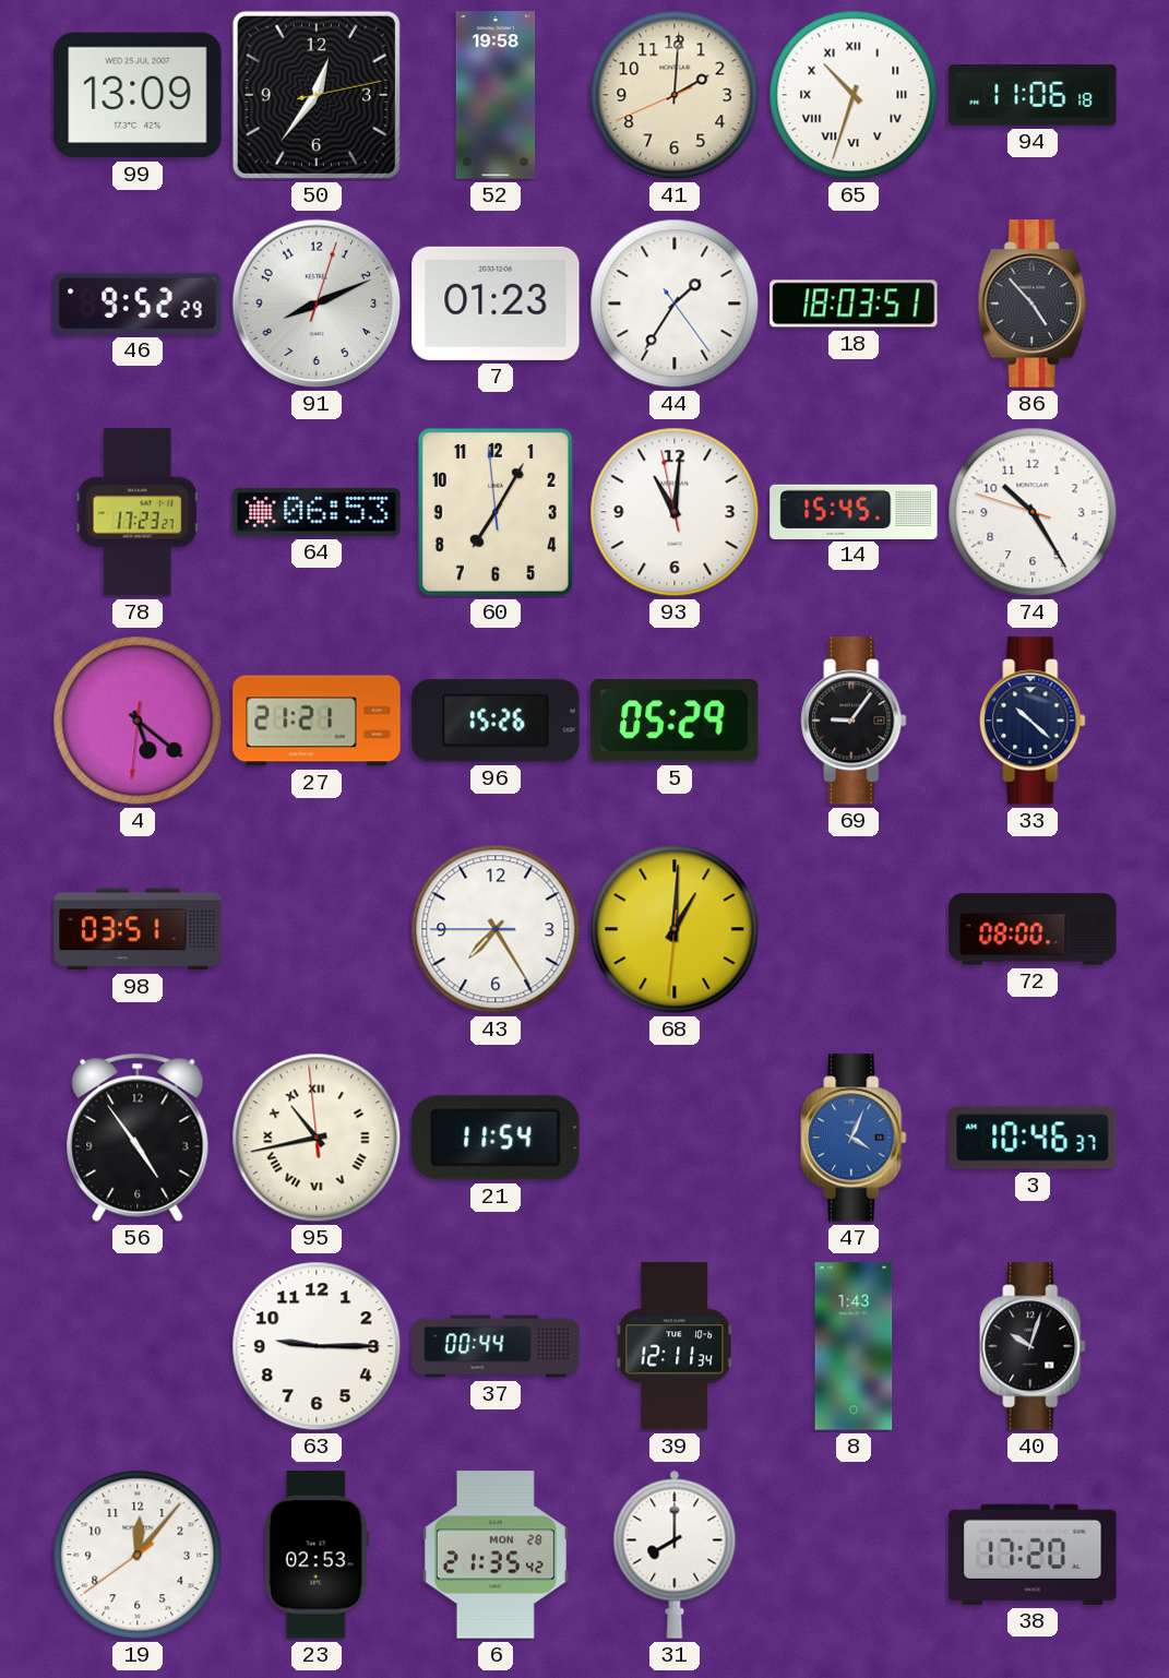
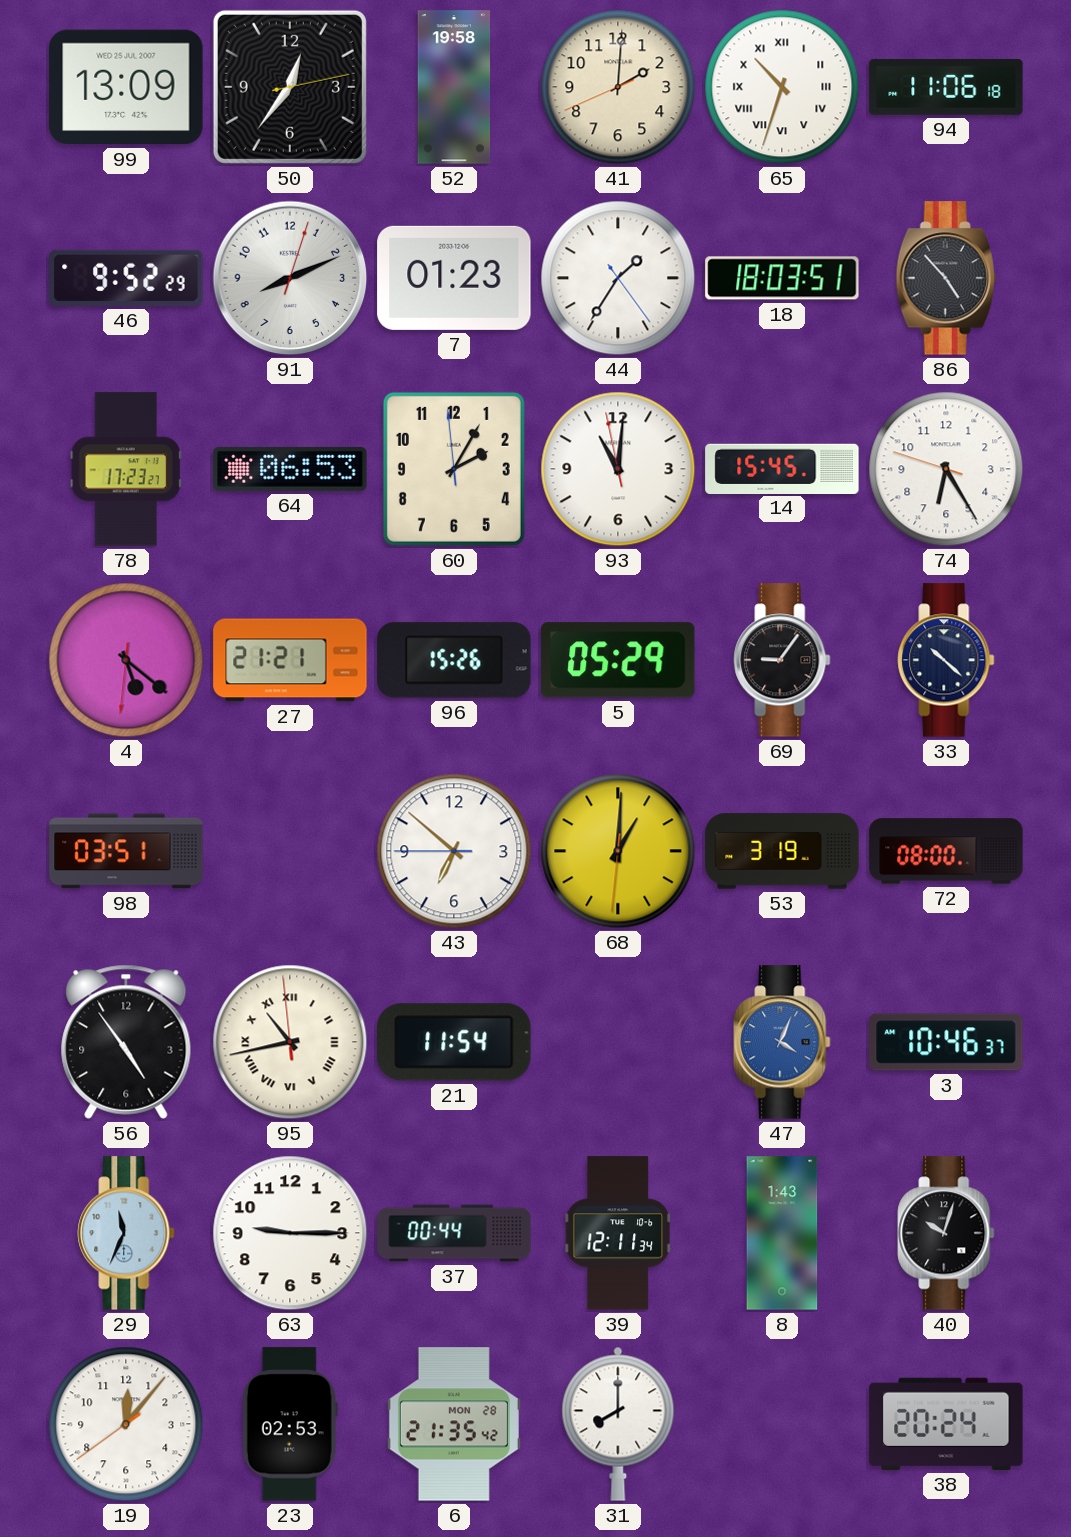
60: 7:04 -> 2:04 (454, 469)
74: 10:24 -> 6:24 (946, 469)
43: 7:24 -> 6:51 (454, 851)
53: none -> 3:19 (782, 851)
29: none -> 11:34 (126, 1233)
38: 17:20 -> 20:24 (946, 1424)
